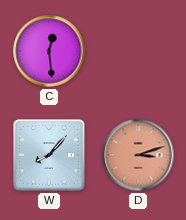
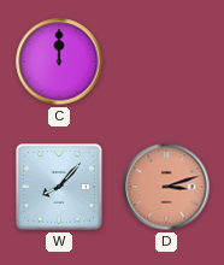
C: 12:29 -> 12:00 (59, 61)
